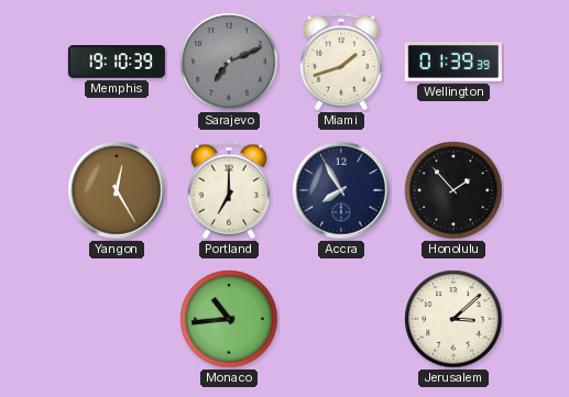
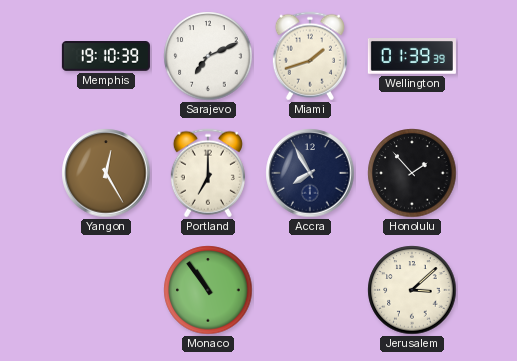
Sarajevo dial: grey -> white (208, 56)
Monaco: 10:44 -> 10:54 (208, 290)
